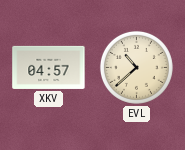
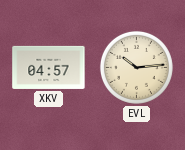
EVL: 10:38 -> 10:14 (136, 67)
